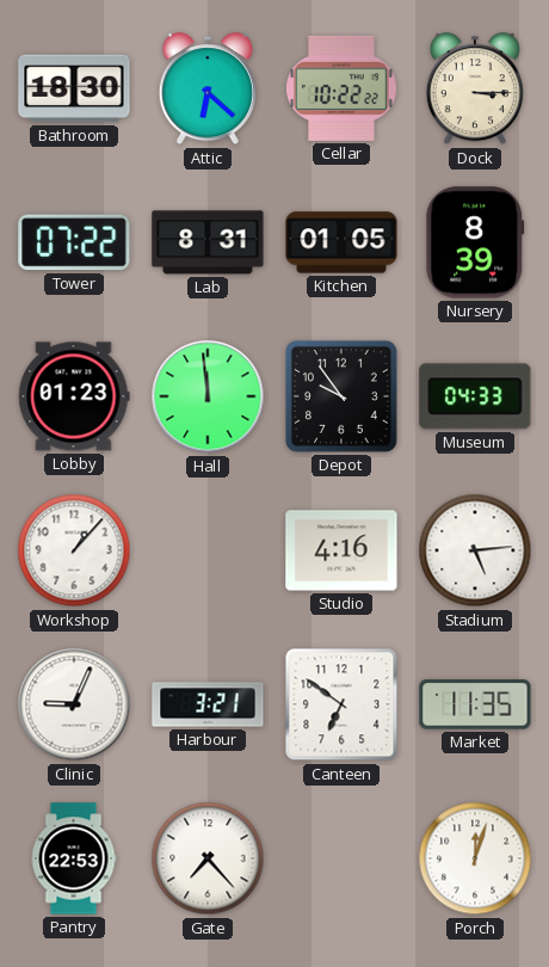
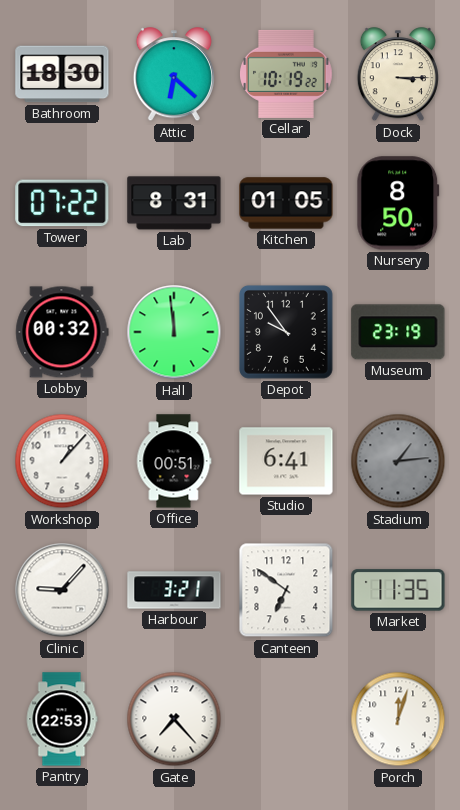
Cellar: 10:22 -> 10:19 (286, 74)
Nursery: 8:39 -> 8:50 (398, 203)
Lobby: 01:23 -> 00:32 (62, 332)
Museum: 04:33 -> 23:19 (398, 332)
Office: none -> 00:51 (174, 461)
Studio: 4:16 -> 6:41 (286, 461)
Stadium: 5:14 -> 1:14 (398, 461)
Stadium dial: white -> grey (398, 461)
Clinic: 9:04 -> 9:07 (62, 590)
